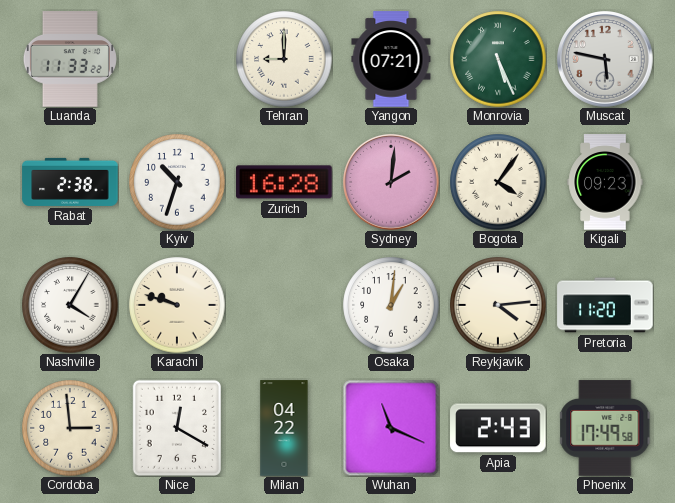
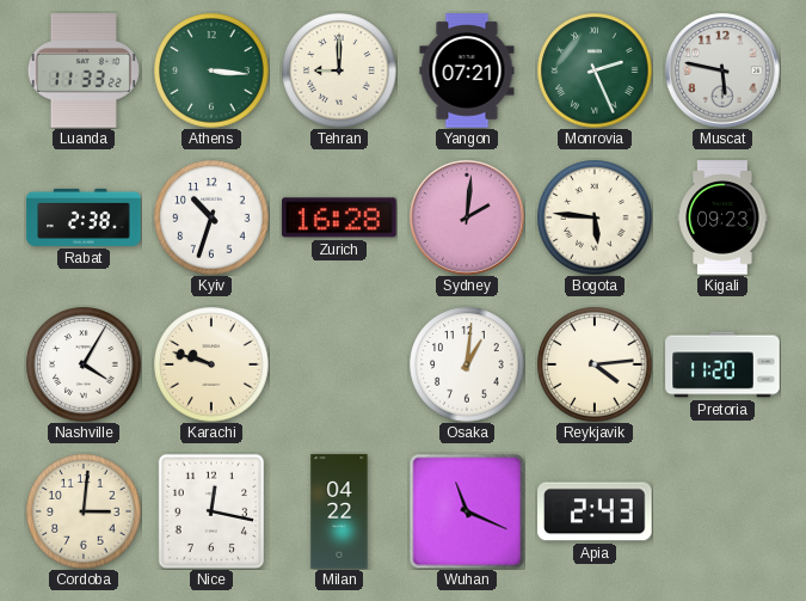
Athens: none -> 3:16 (211, 70)
Monrovia: 5:26 -> 2:26 (595, 70)
Bogota: 4:06 -> 5:46 (595, 217)
Cordoba: 2:59 -> 3:01 (84, 511)
Nice: 12:20 -> 12:17 (210, 510)
Phoenix: 17:49 -> none (606, 428)
